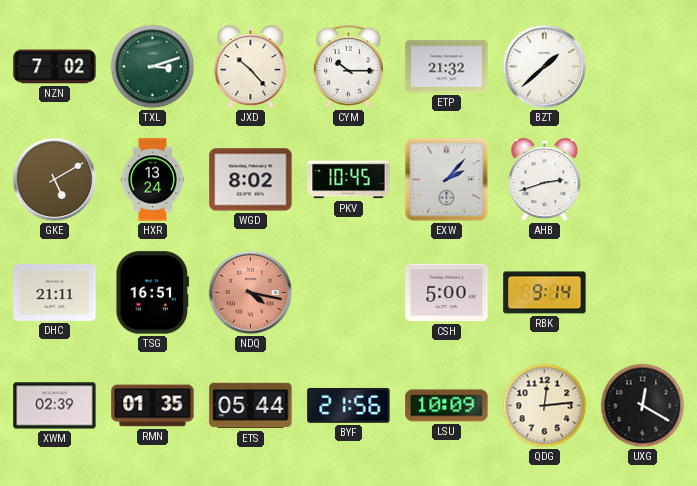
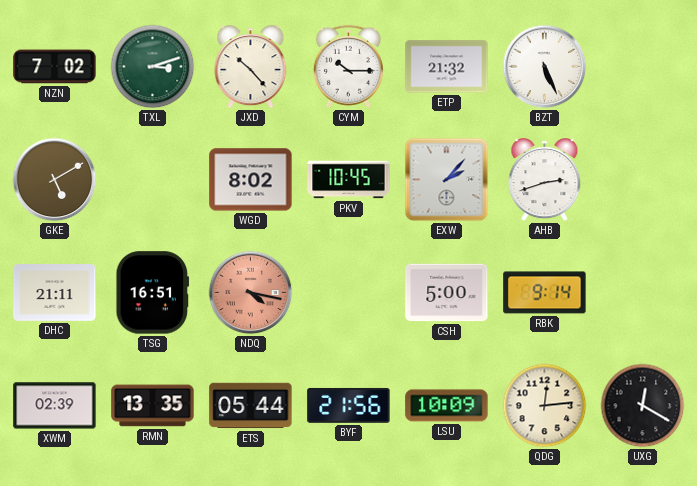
BZT: 1:38 -> 5:26 (545, 67)
HXR: 13:24 -> none (153, 180)
RMN: 01:35 -> 13:35 (153, 406)
